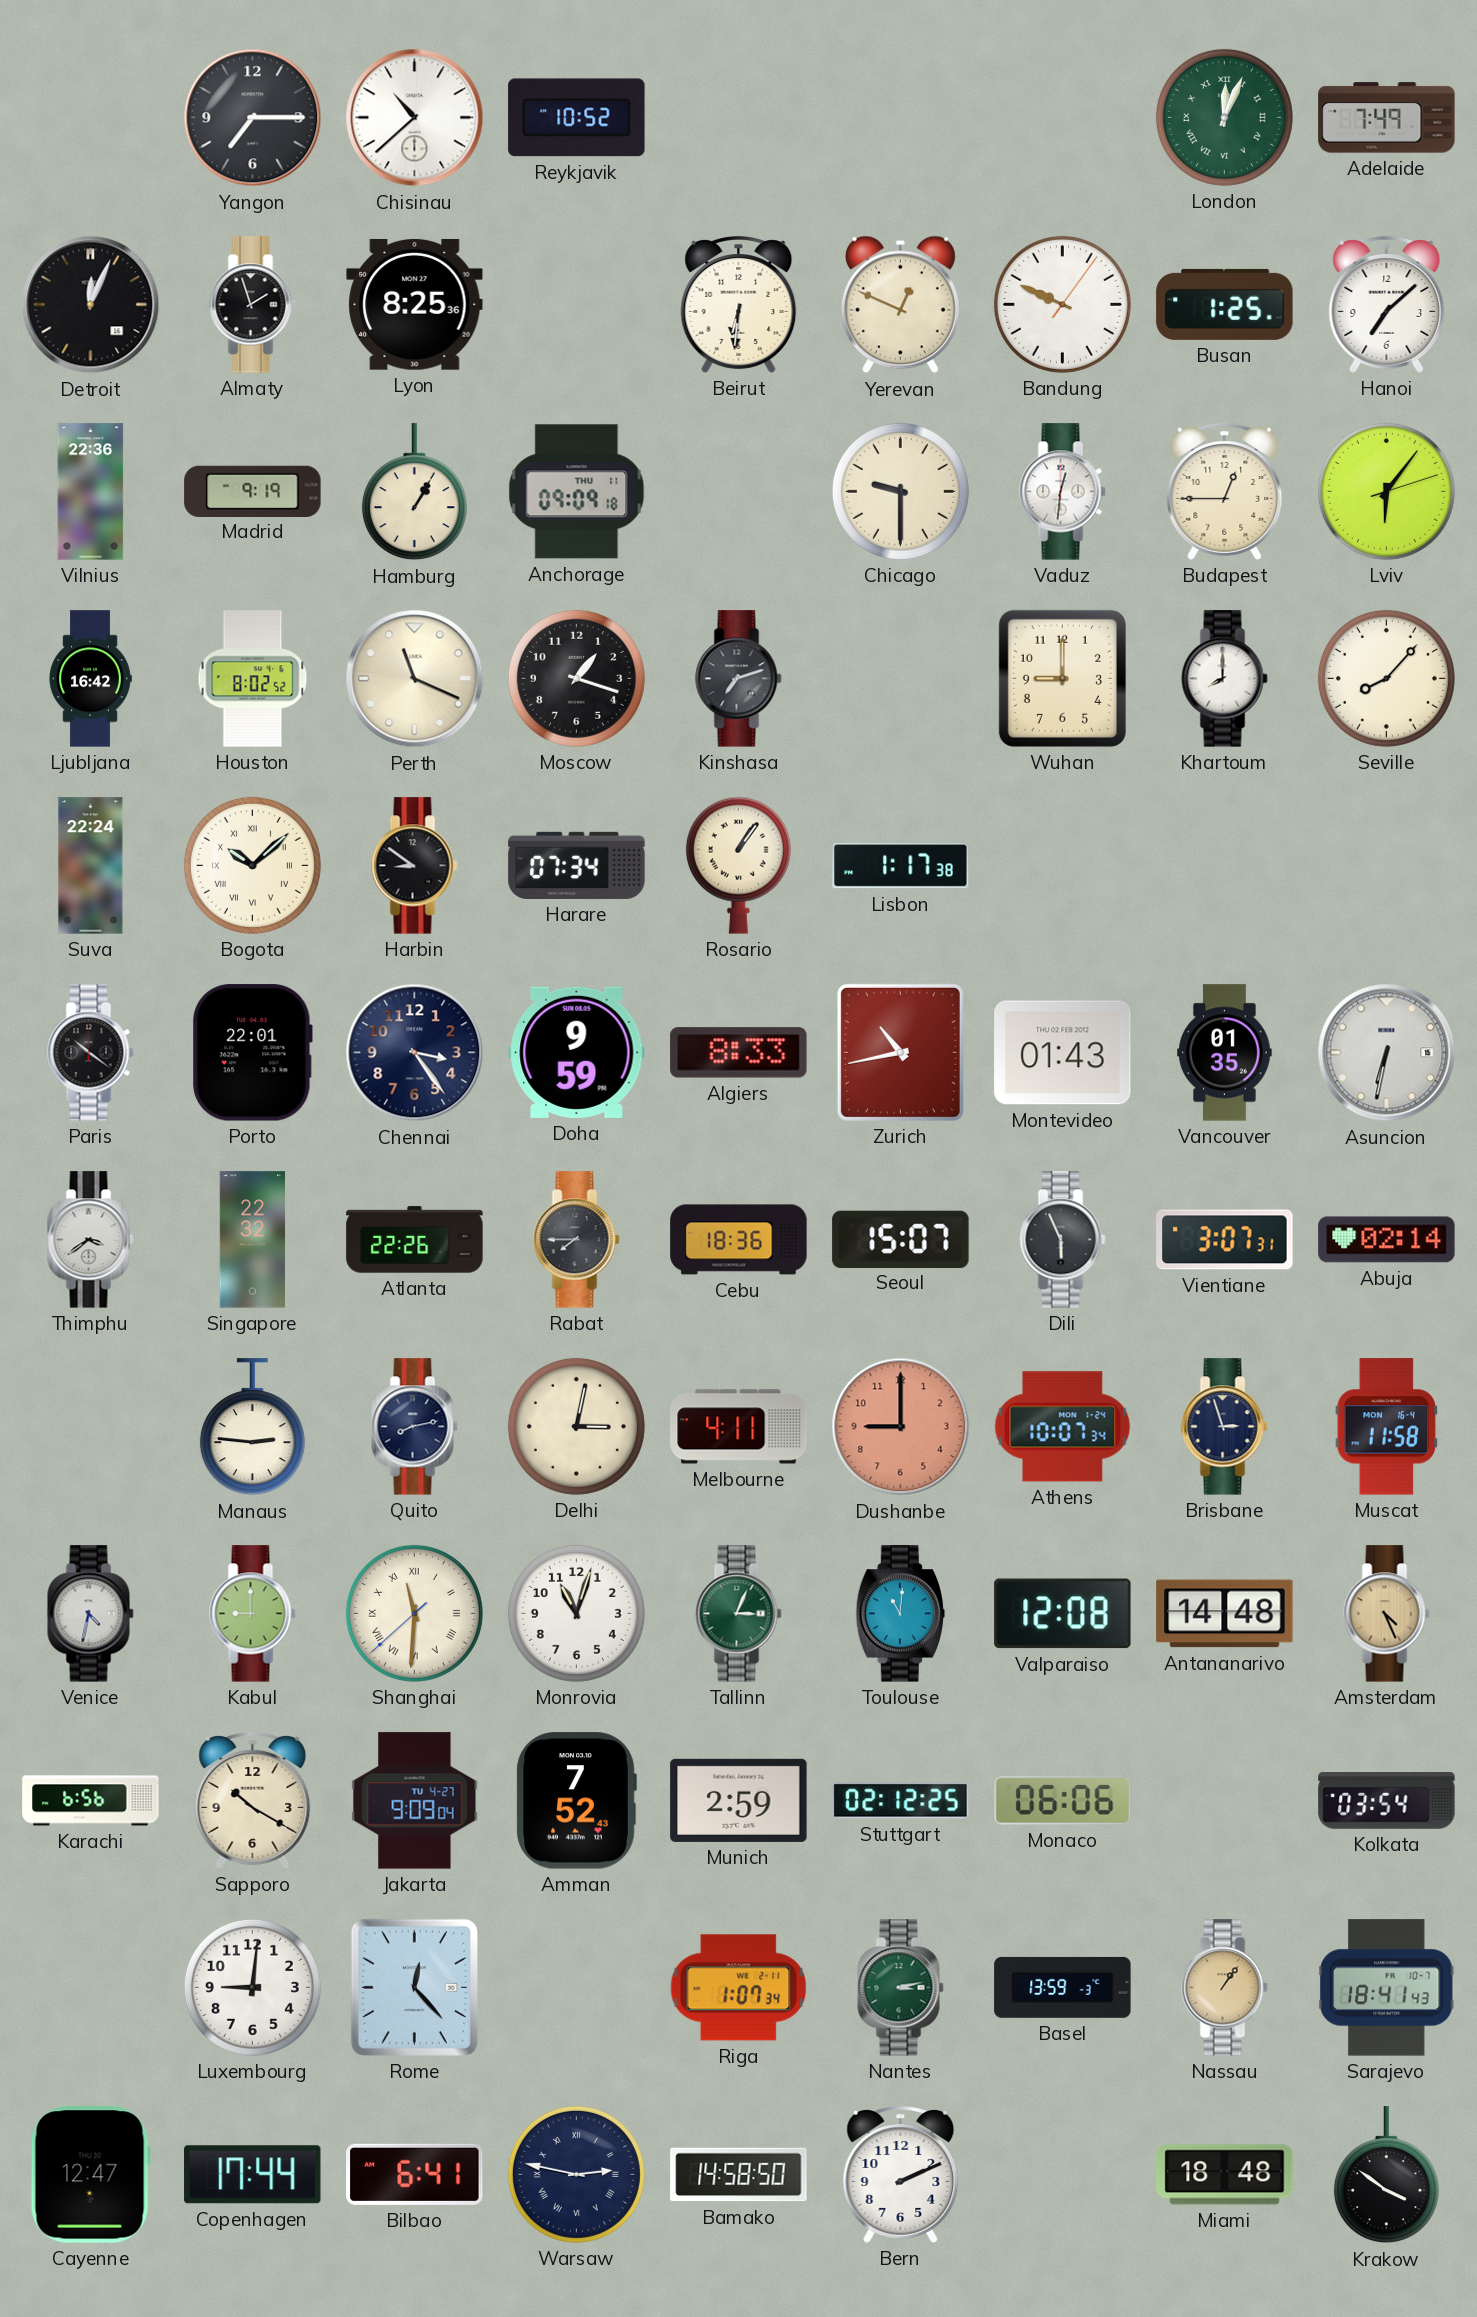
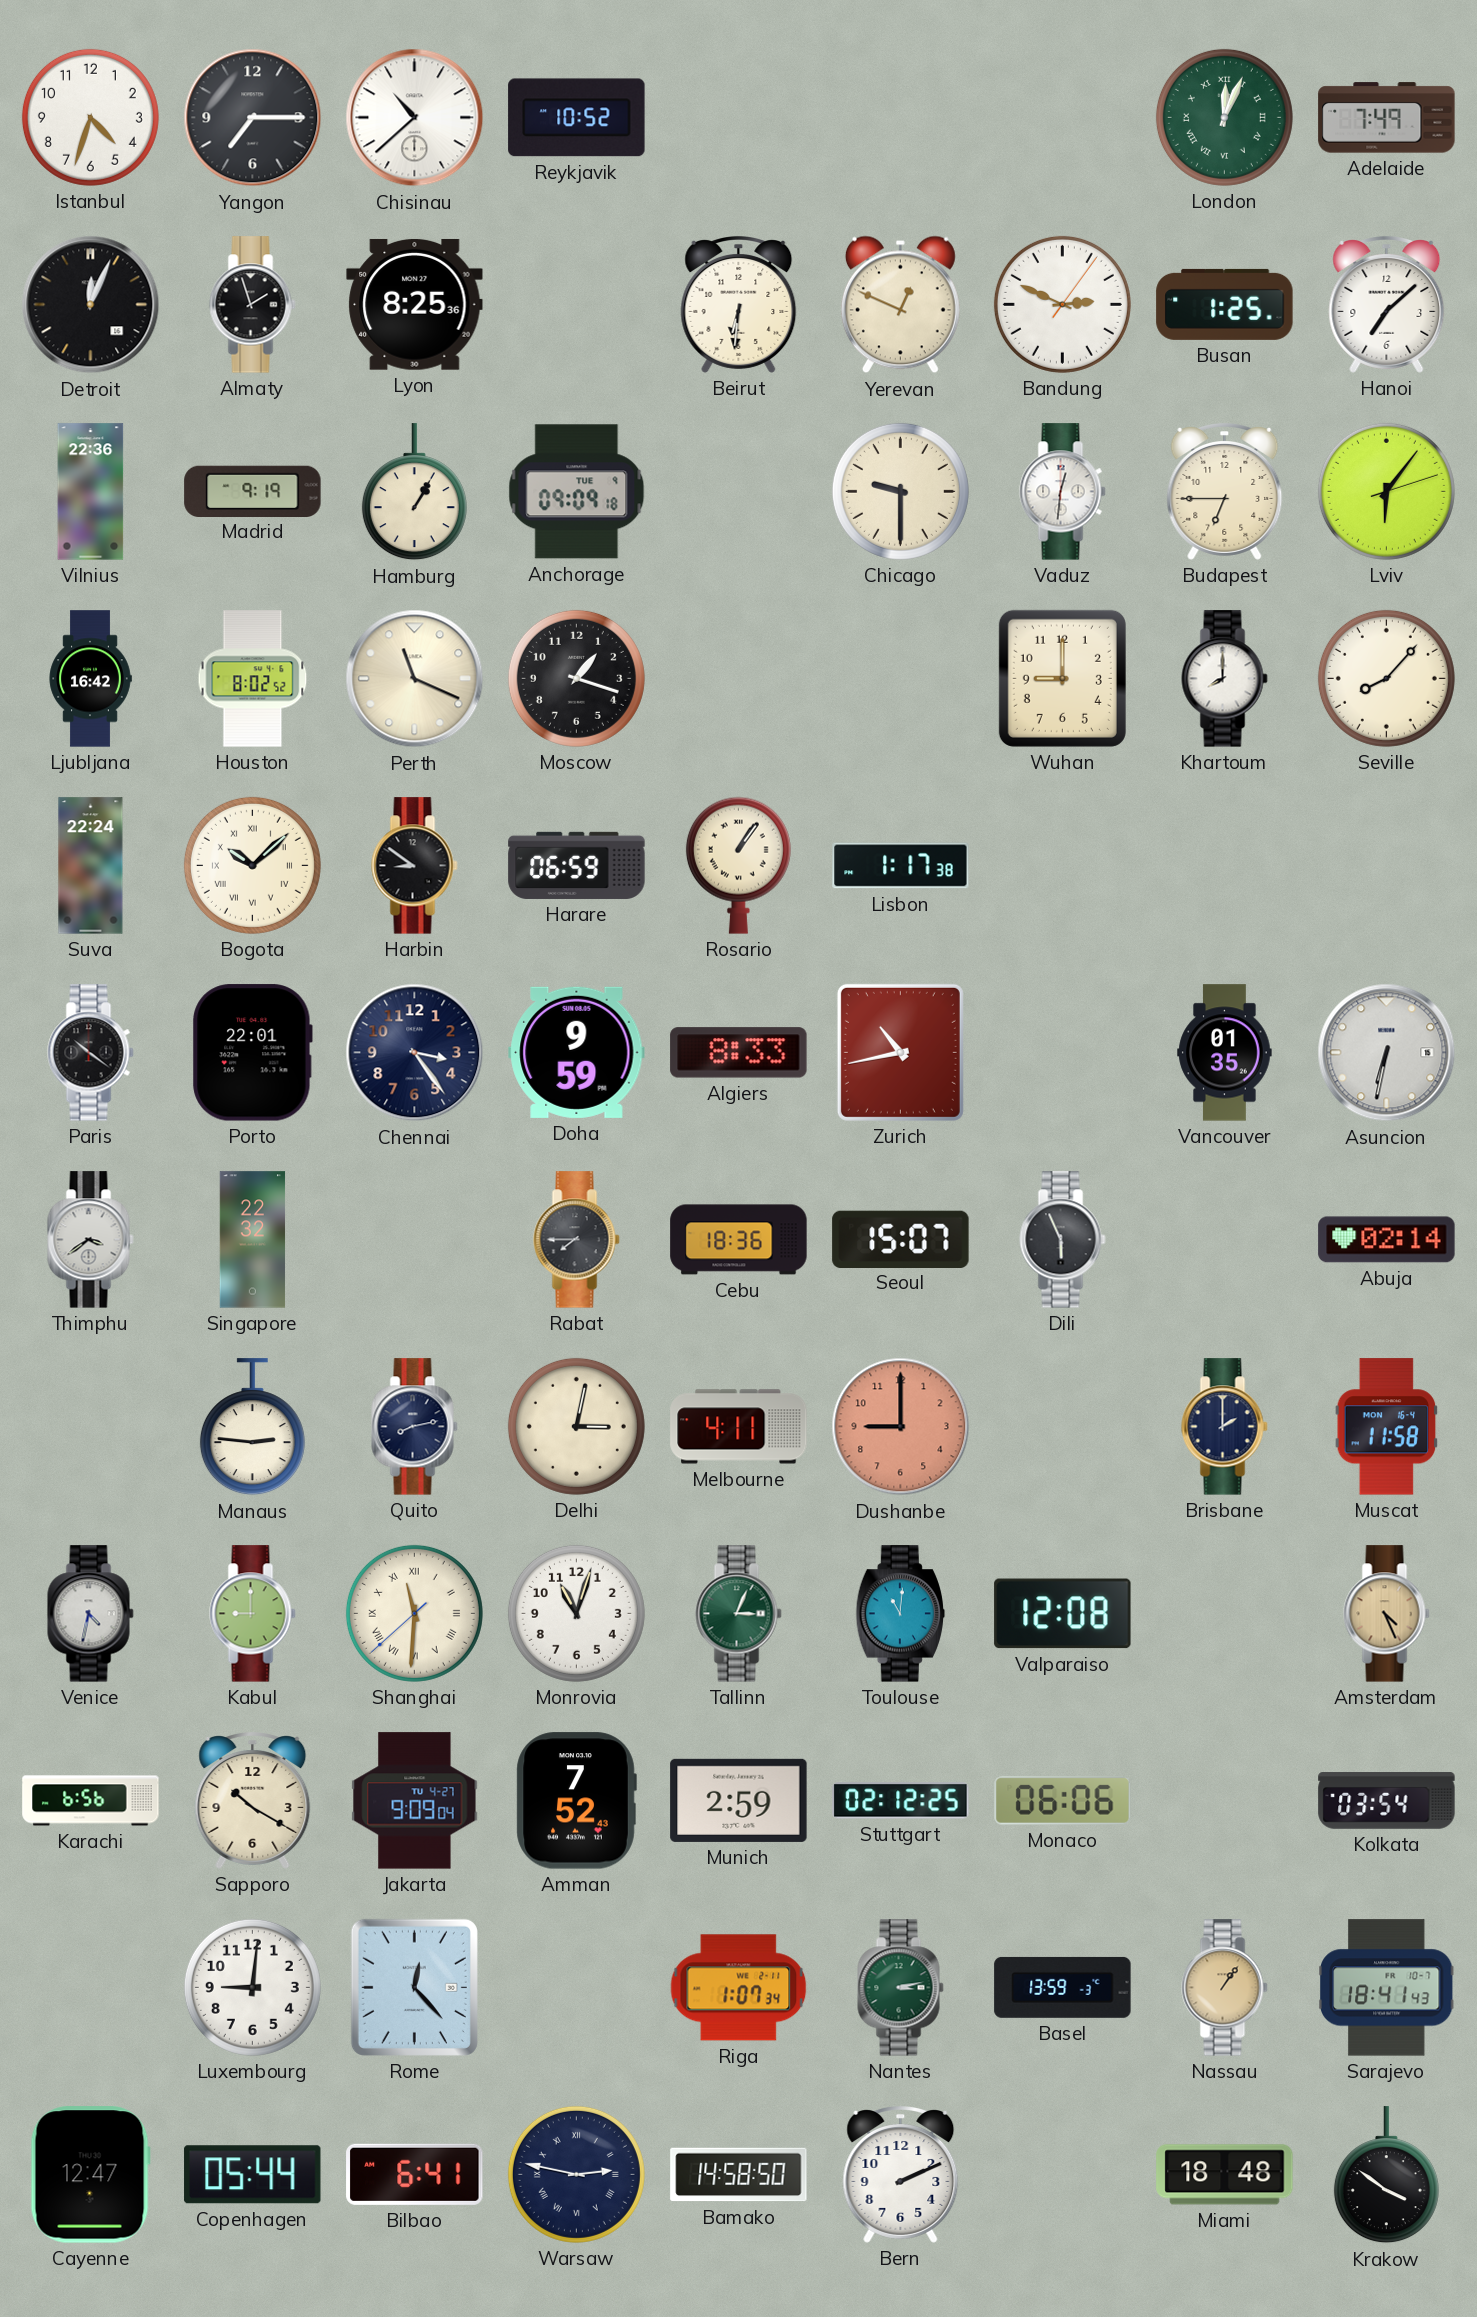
Istanbul: none -> 4:33 (90, 117)
Bandung: 9:49 -> 2:49 (1062, 304)
Anchorage date: THU 11 -> TUE 9 (577, 492)
Budapest: 12:45 -> 6:45 (1225, 492)
Kinshasa: 7:12 -> none (739, 679)
Harare: 07:34 -> 06:59 (577, 865)
Montevideo: 01:43 -> none (1063, 1053)
Atlanta: 22:26 -> none (415, 1240)
Vientiane: 3:07 -> none (1225, 1240)
Athens: 10:07 -> none (1063, 1427)
Brisbane: 2:57 -> 2:00 (1225, 1427)
Antananarivo: 14:48 -> none (1225, 1614)
Copenhagen: 17:44 -> 05:44 (253, 2175)
